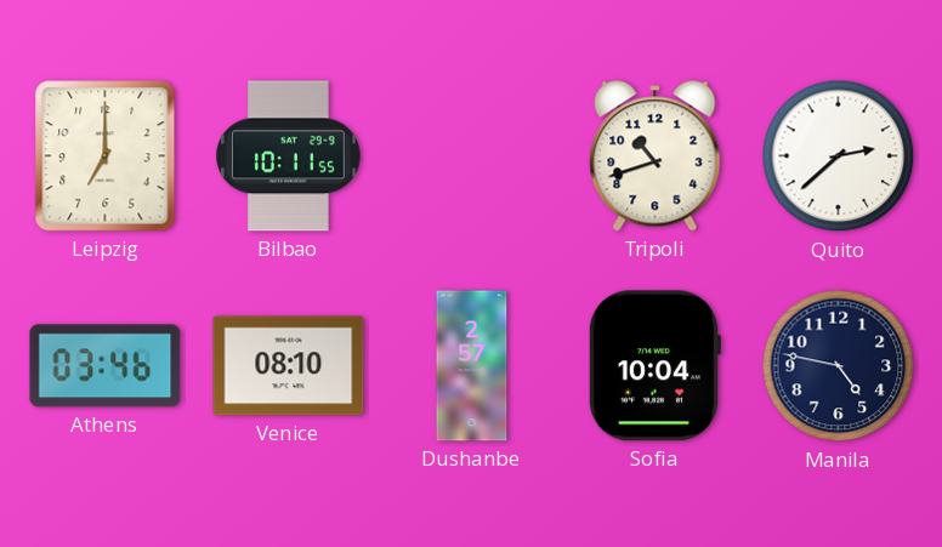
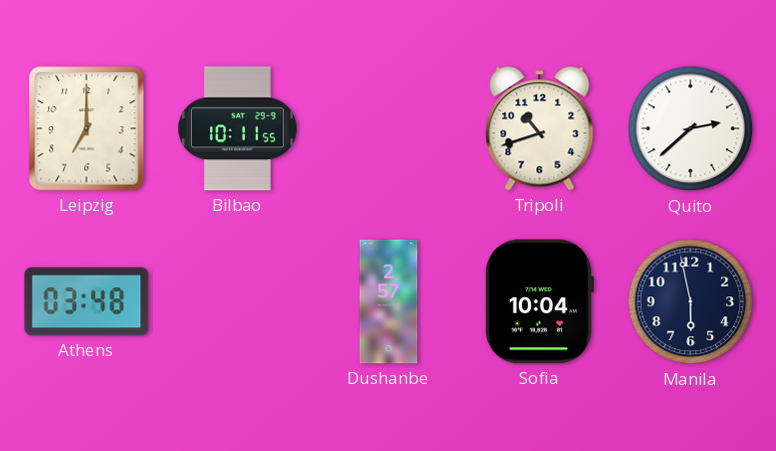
Athens: 03:46 -> 03:48 (87, 302)
Venice: 08:10 -> none (289, 366)
Manila: 4:47 -> 5:58 (691, 302)
